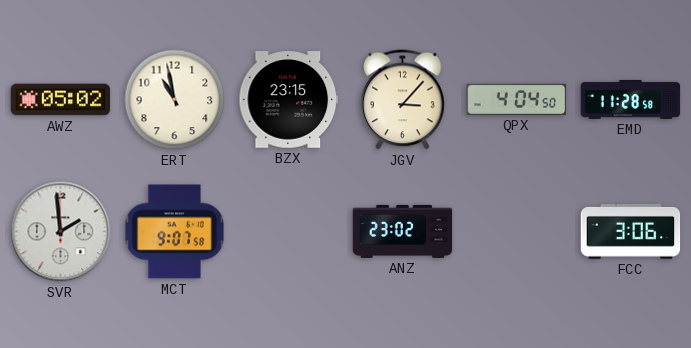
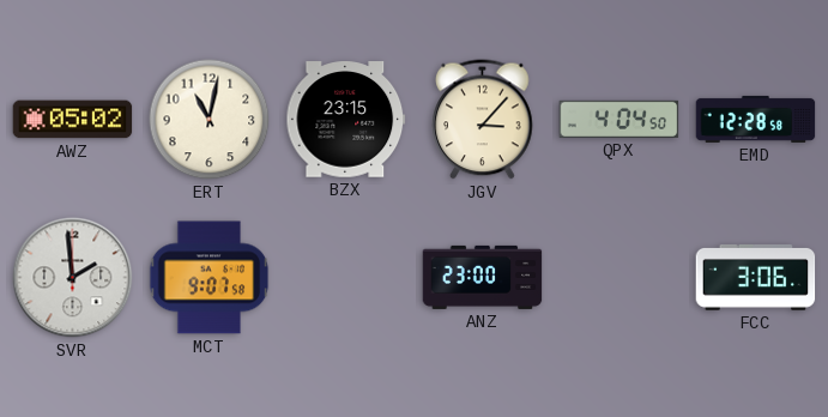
ERT: 10:58 -> 11:02 (210, 120)
EMD: 11:28 -> 12:28 (756, 119)
ANZ: 23:02 -> 23:00 (483, 277)
